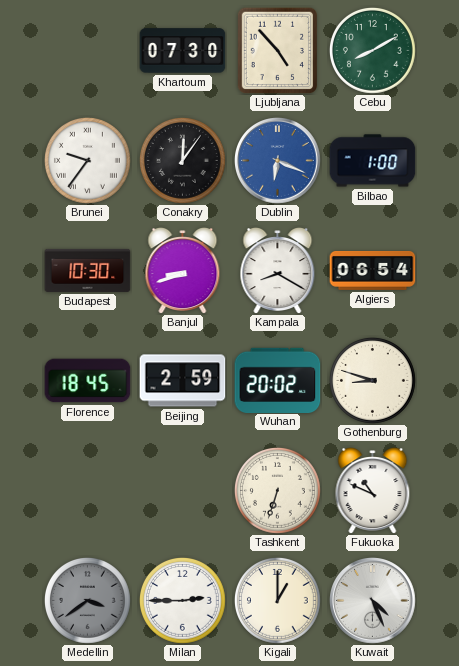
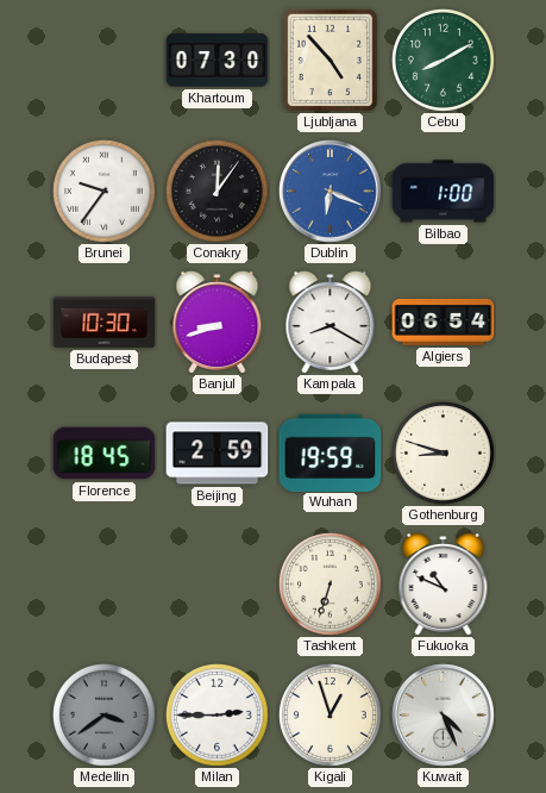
Wuhan: 20:02 -> 19:59 (331, 452)
Kigali: 1:00 -> 12:57 (330, 714)
